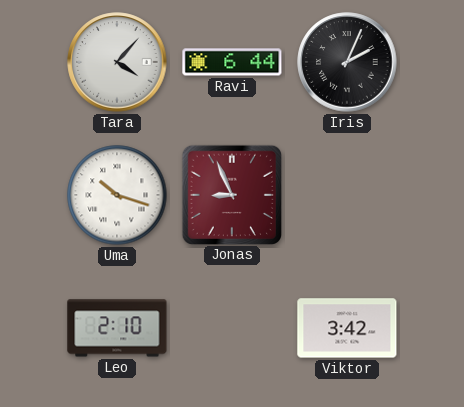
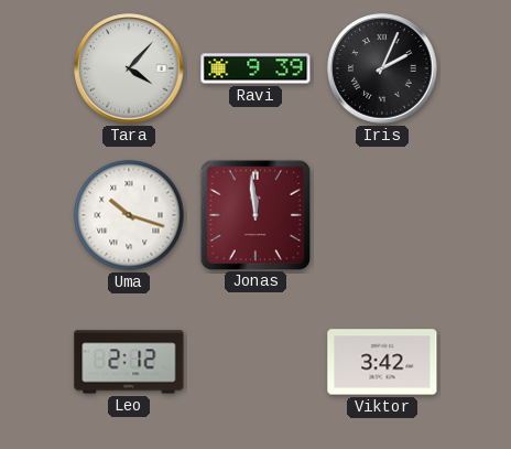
Ravi: 6:44 -> 9:39 (255, 68)
Jonas: 8:56 -> 11:59 (254, 214)
Leo: 2:10 -> 2:12 (129, 362)
